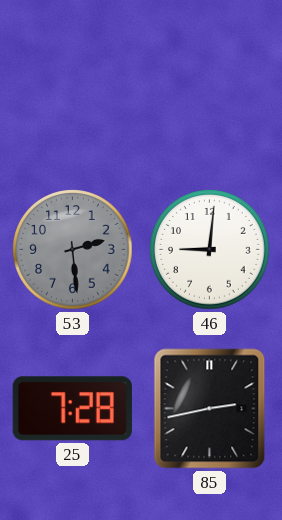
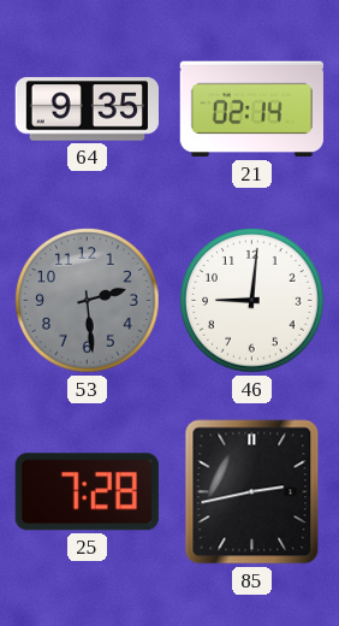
64: none -> 9:35 (87, 110)
21: none -> 02:14 (251, 110)
